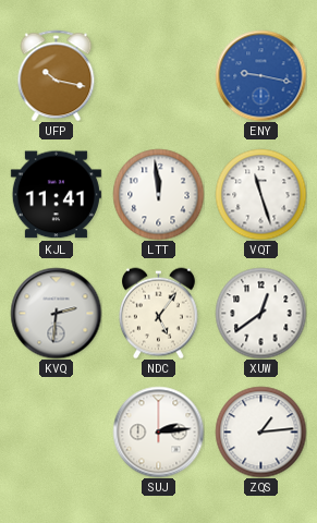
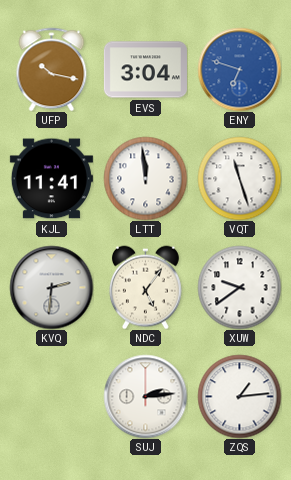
EVS: none -> 3:04 (145, 70)
ENY: 9:17 -> 6:48 (239, 69)
XUW: 12:39 -> 9:39 (239, 287)
